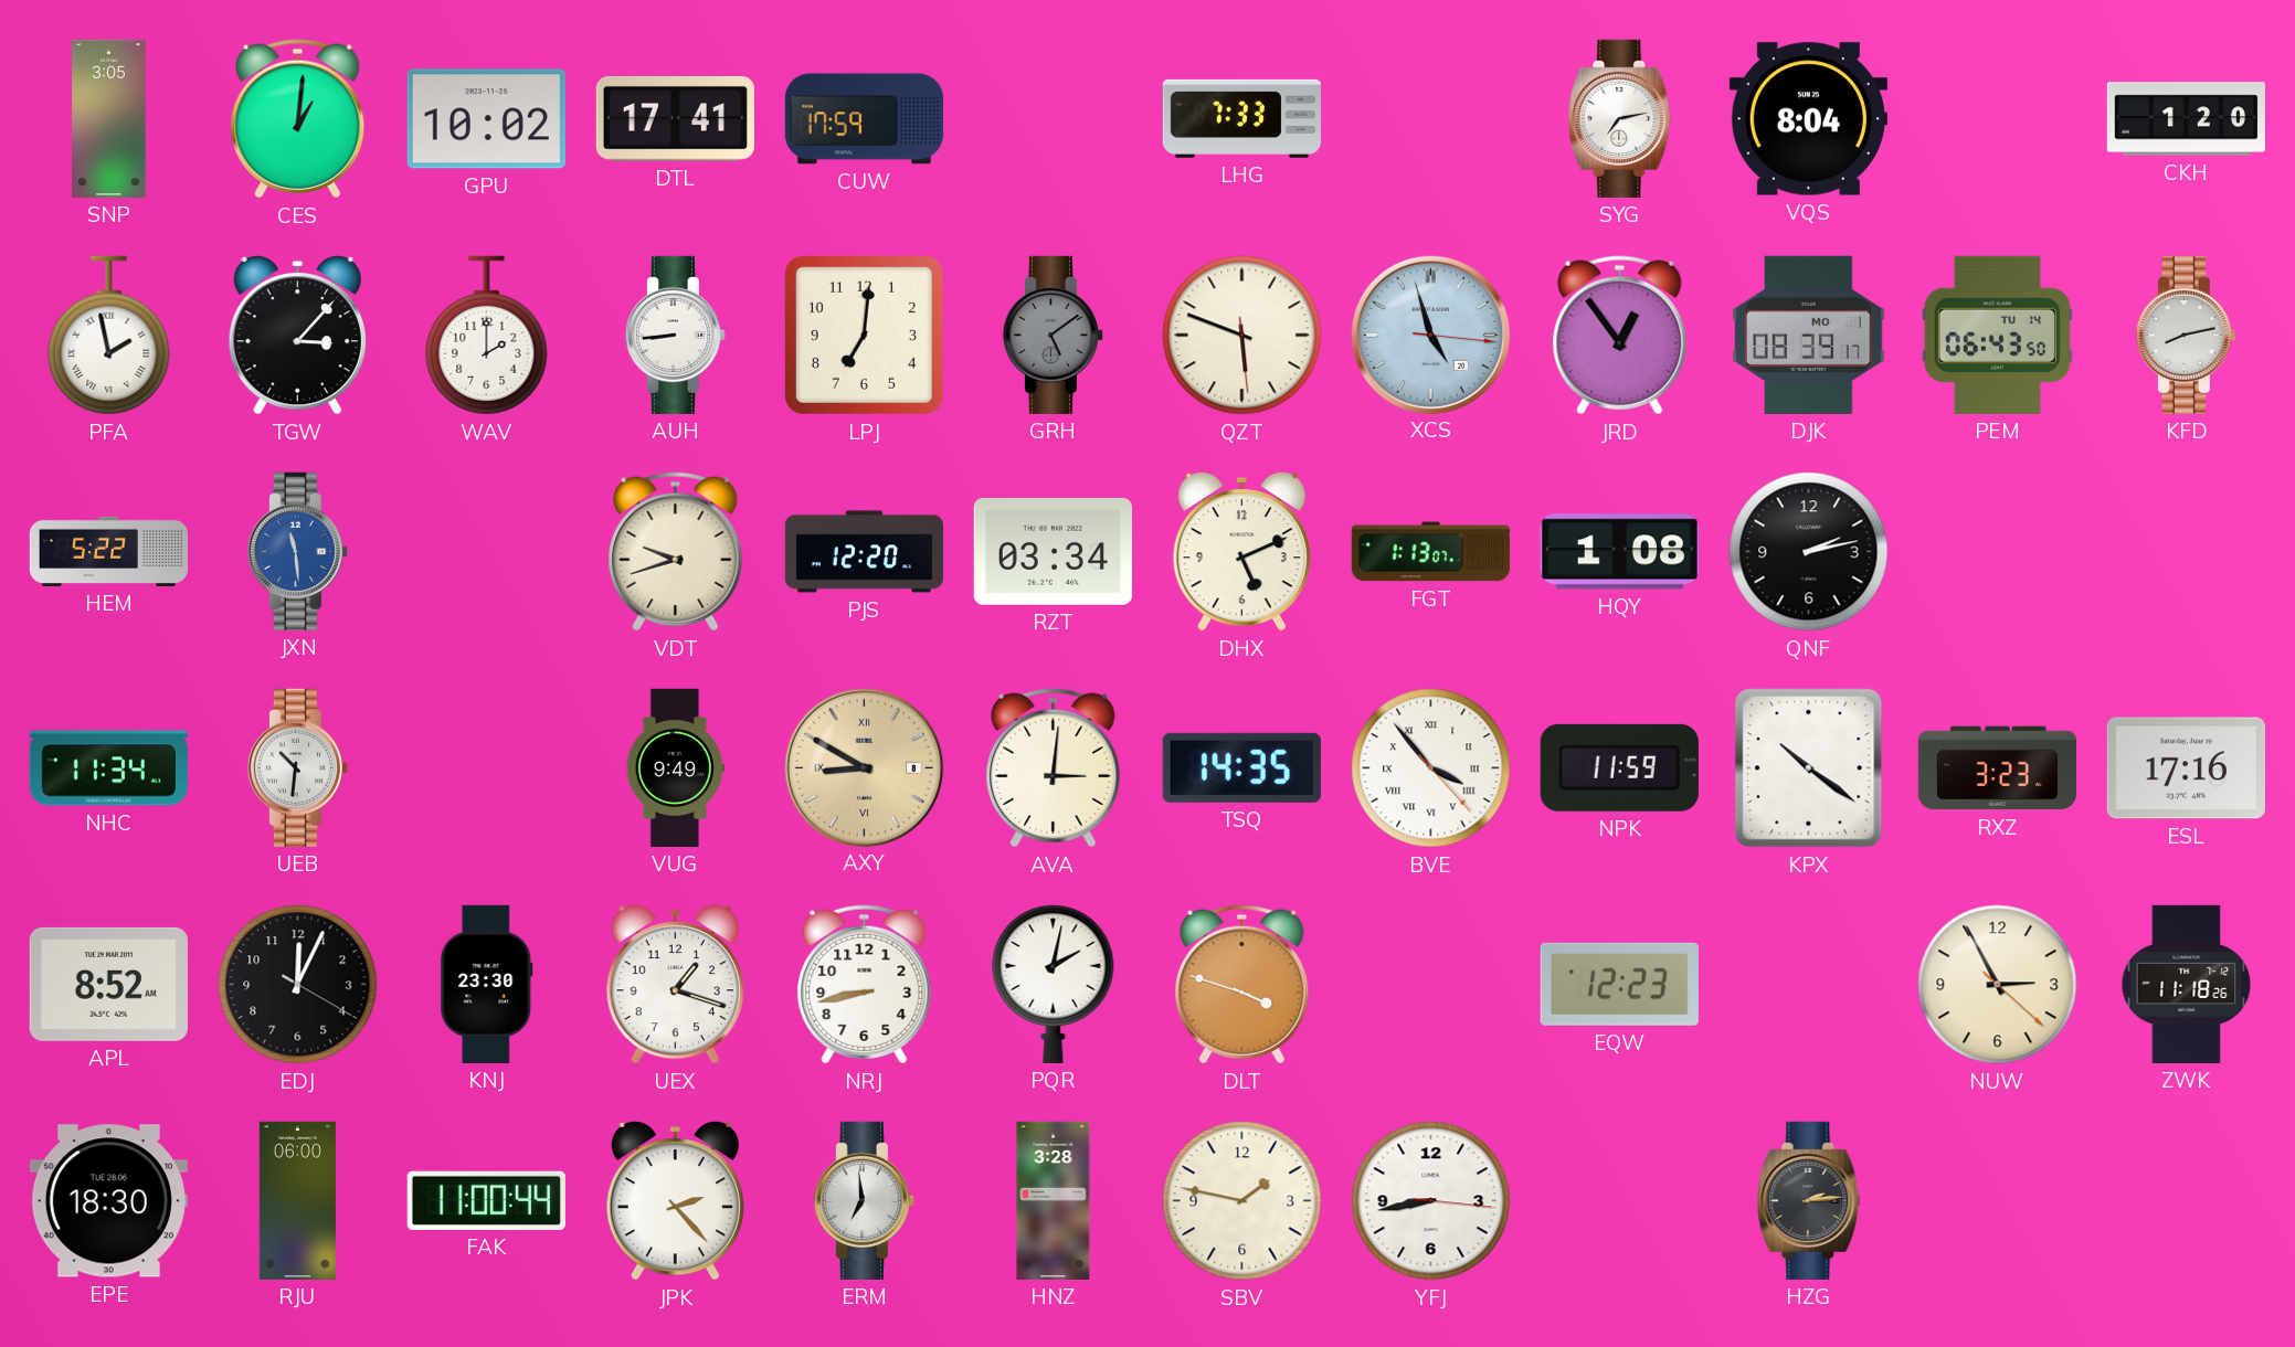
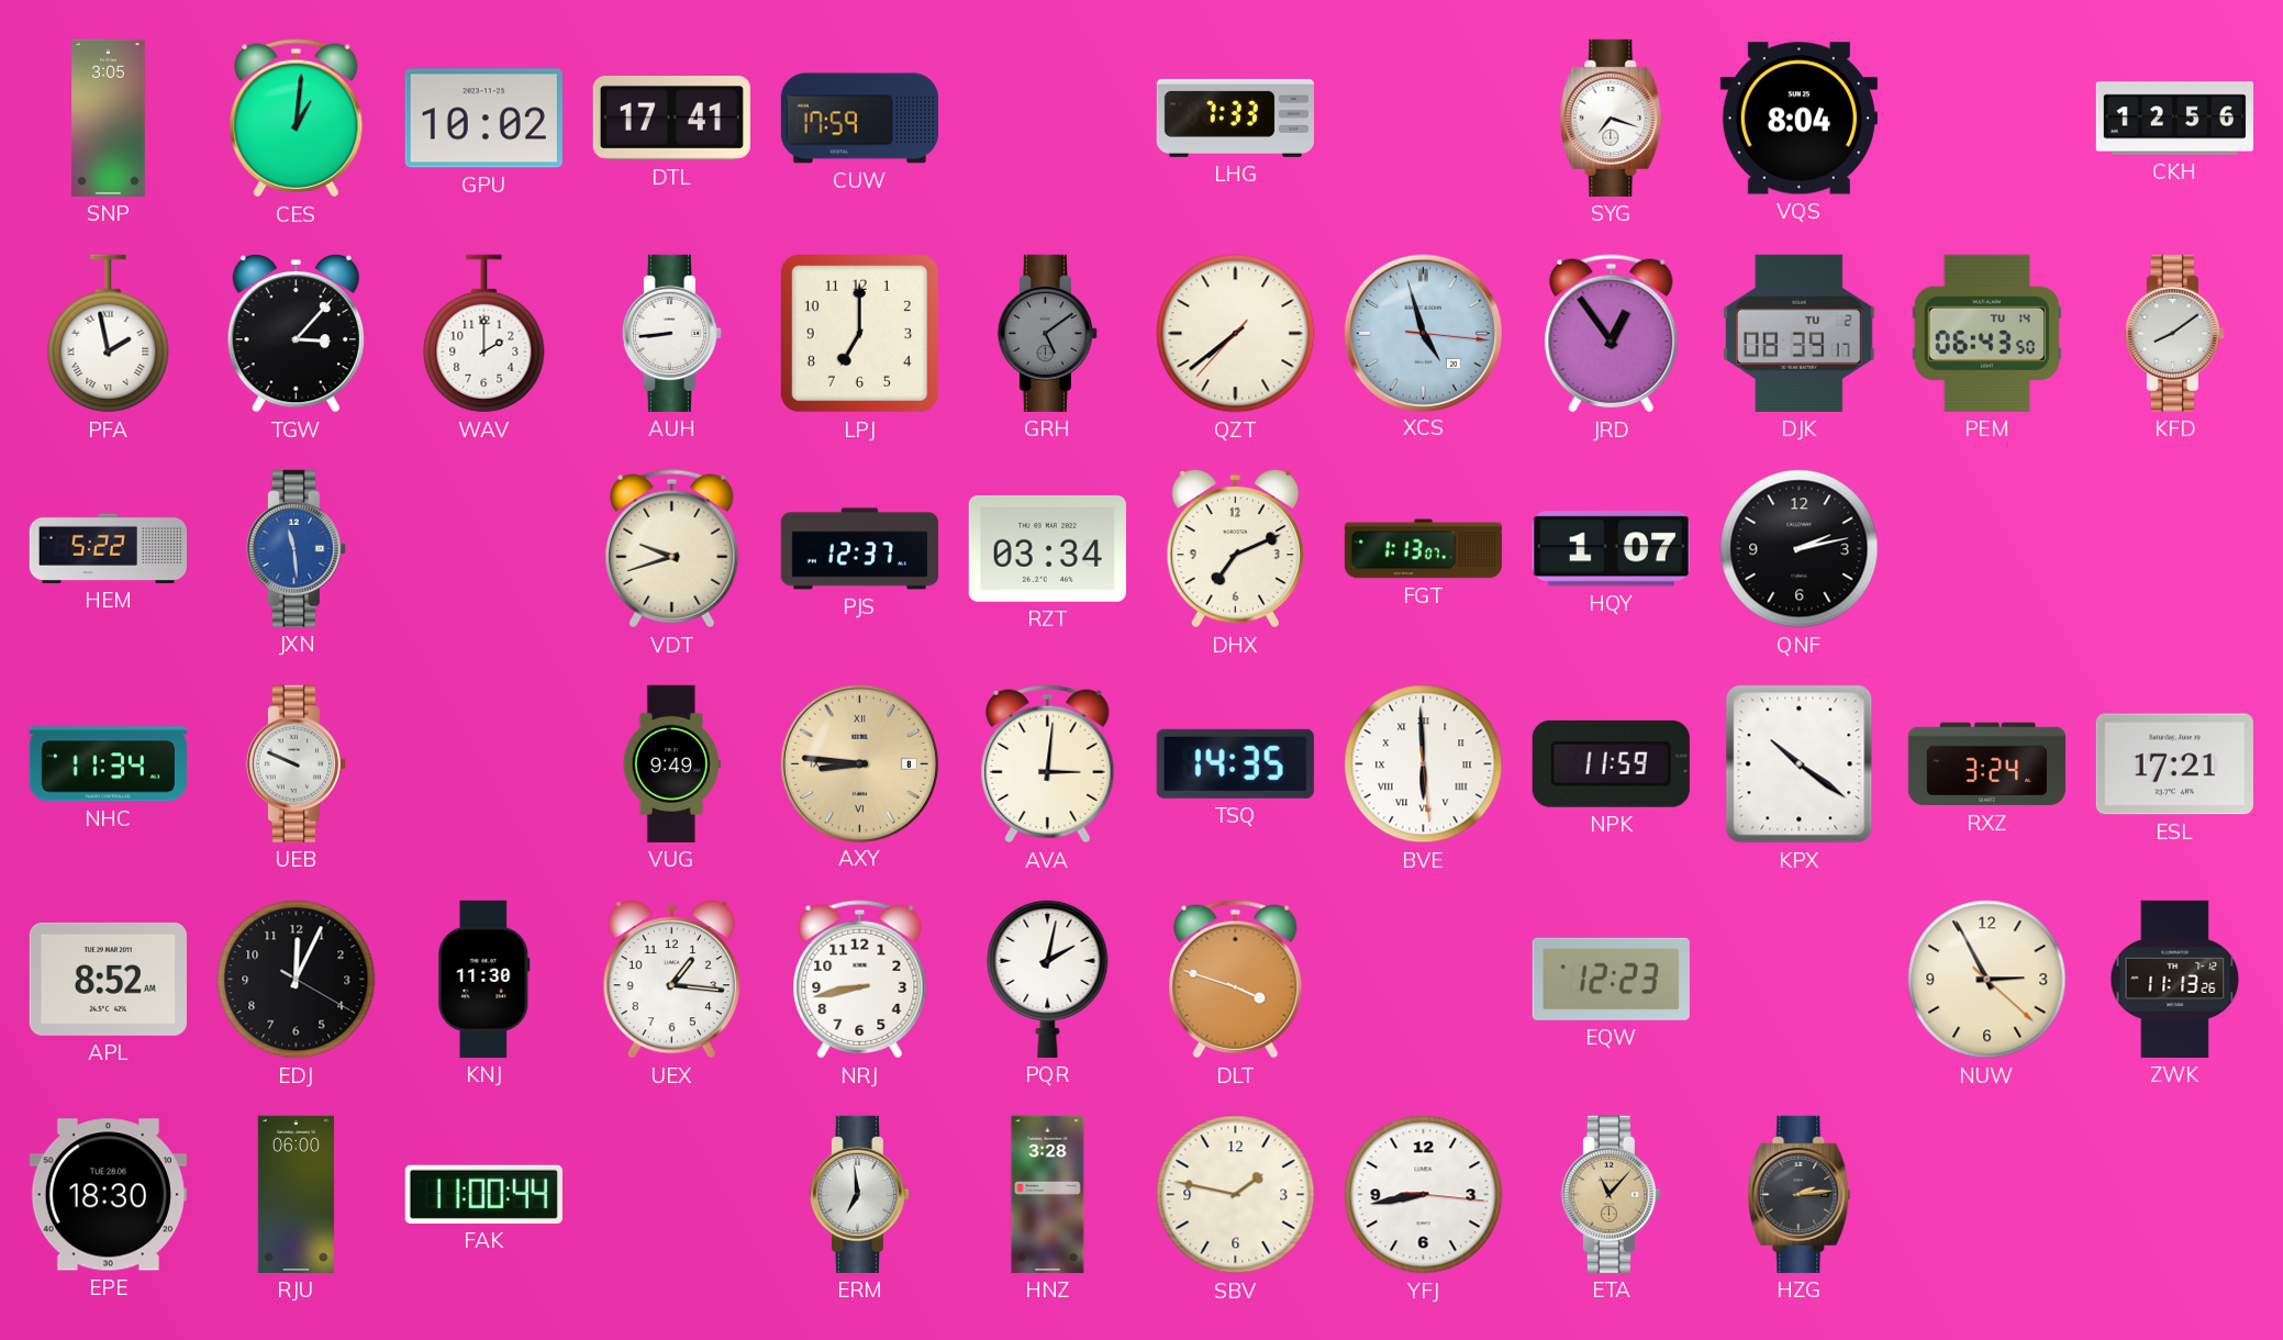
SYG: 7:13 -> 7:18 (1612, 118)
CKH: 1:20 -> 12:56 (2174, 119)
LPJ: 7:01 -> 7:00 (859, 333)
QZT: 5:48 -> 7:38 (1236, 334)
DJK date: MO 1 -> TU 2 (1800, 333)
KFD: 8:13 -> 8:09 (2174, 333)
PJS: 12:20 -> 12:37 (859, 549)
DHX: 5:11 -> 7:11 (1235, 548)
HQY: 1:08 -> 1:07 (1611, 549)
UEB: 10:31 -> 9:49 (296, 763)
AXY: 8:50 -> 8:46 (859, 763)
BVE: 3:53 -> 5:59 (1424, 764)
RXZ: 3:23 -> 3:24 (1986, 764)
ESL: 17:16 -> 17:21 (2174, 764)
KNJ: 23:30 -> 11:30 (485, 979)
UEX: 1:18 -> 1:16 (671, 979)
ZWK: 11:18 -> 11:13 (2175, 979)
JPK: 2:23 -> none (675, 1200)
ETA: none -> 11:07 (1611, 1194)
